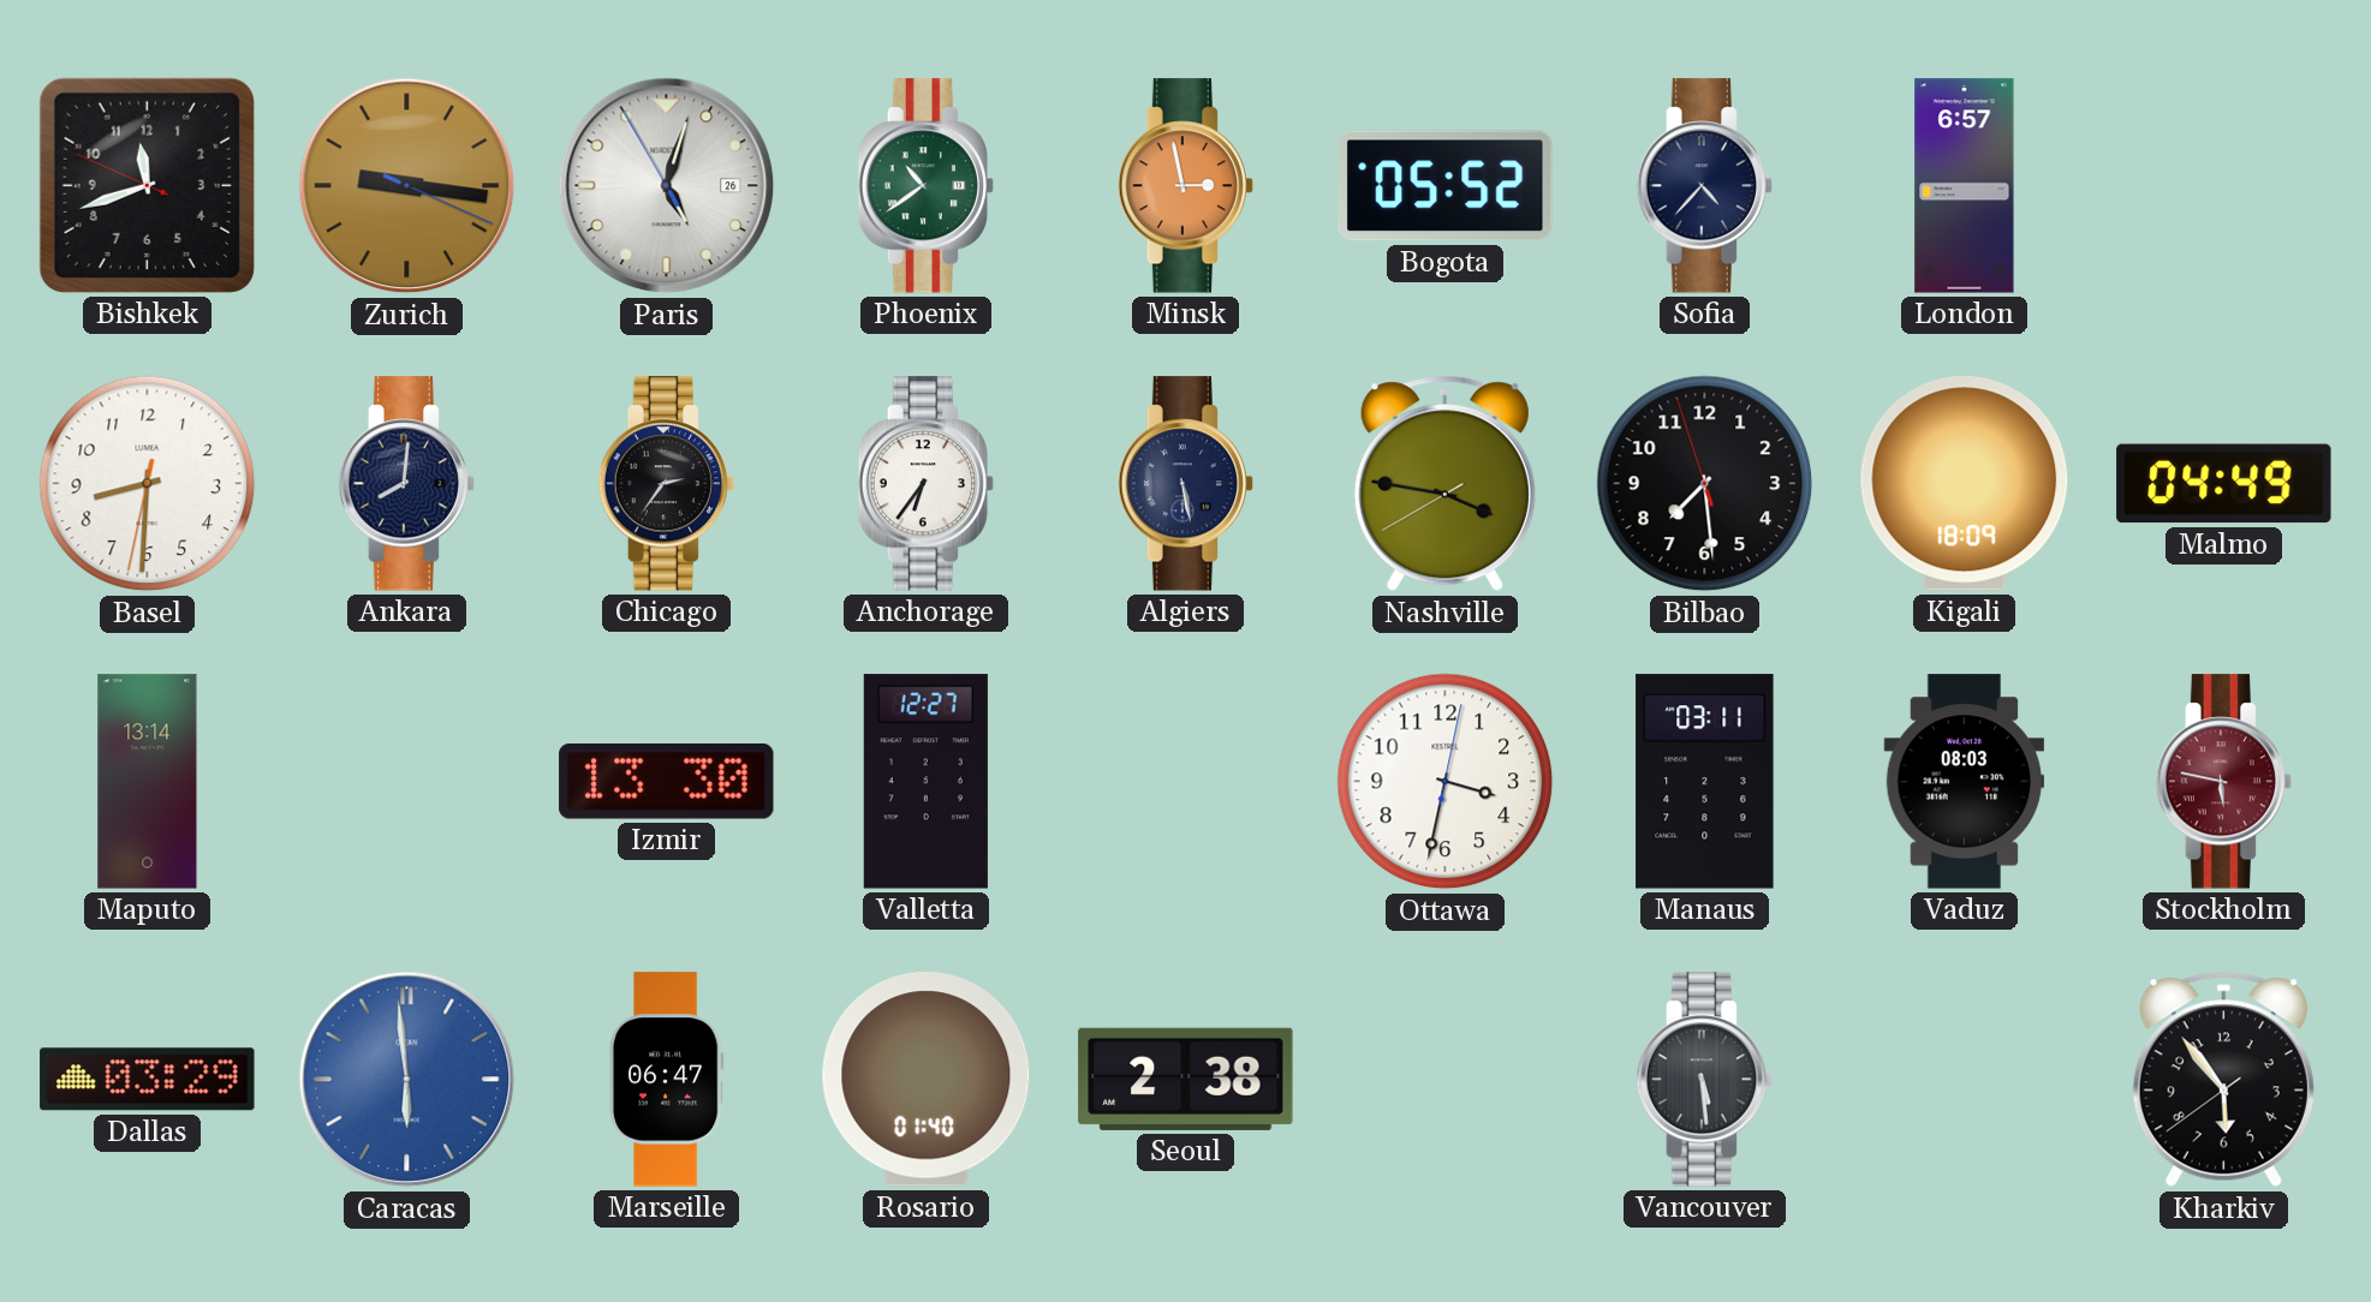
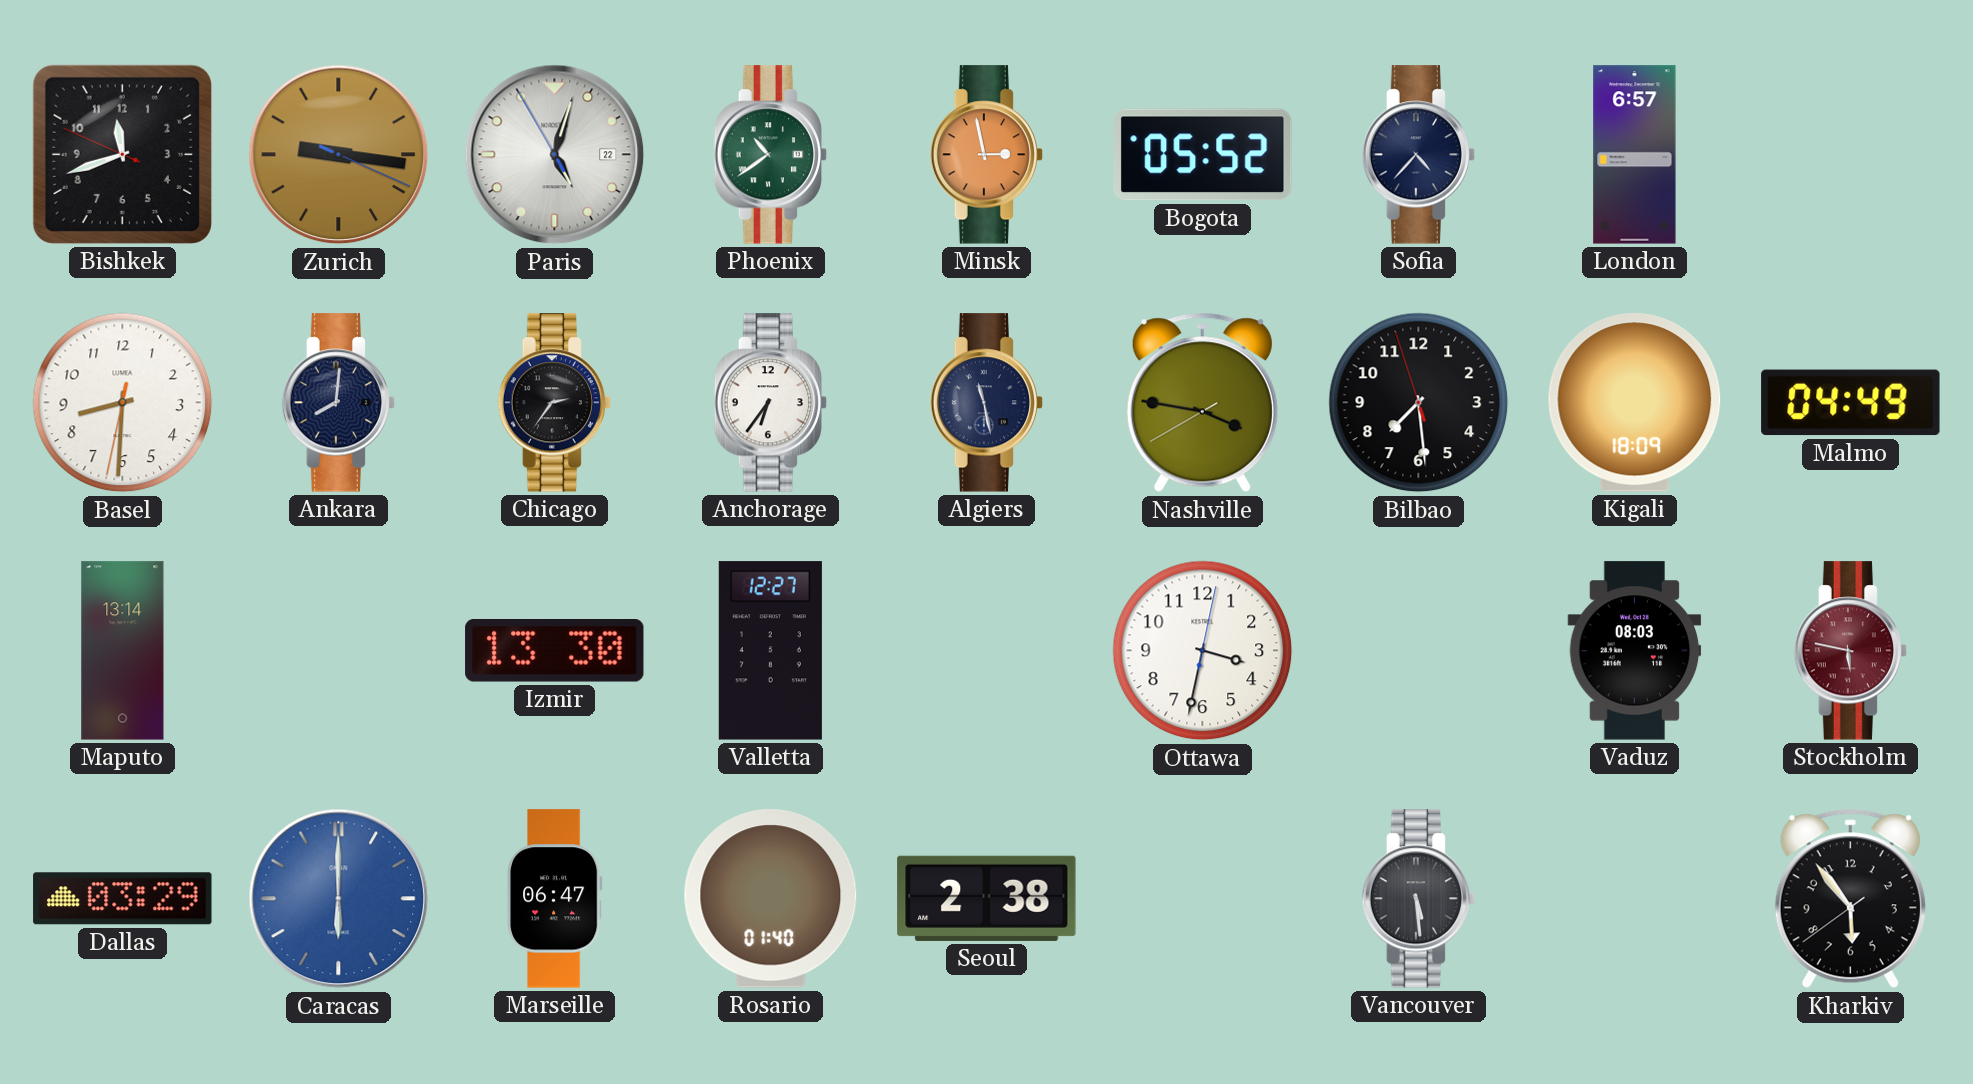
Paris date: 26 -> 22 (555, 155)
Algiers: 5:28 -> 11:28 (987, 403)
Manaus: 03:11 -> none (1705, 782)
Caracas: 5:59 -> 6:00 (339, 899)
